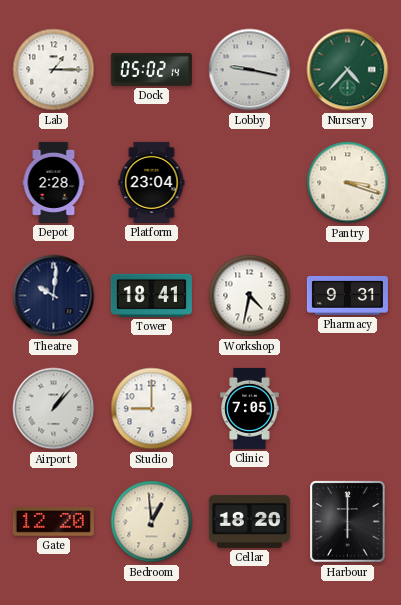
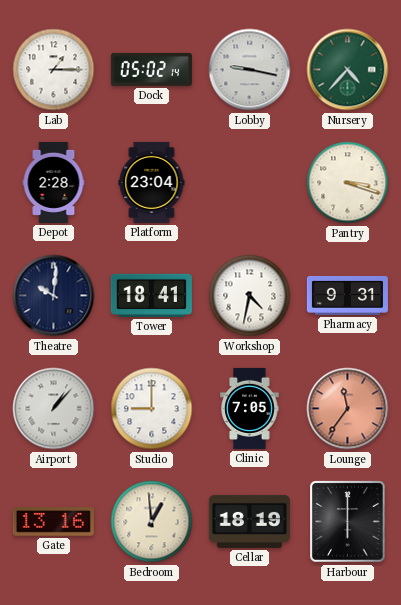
Lounge: none -> 11:36 (348, 409)
Gate: 12:20 -> 13:16 (53, 522)
Cellar: 18:20 -> 18:19 (249, 521)
